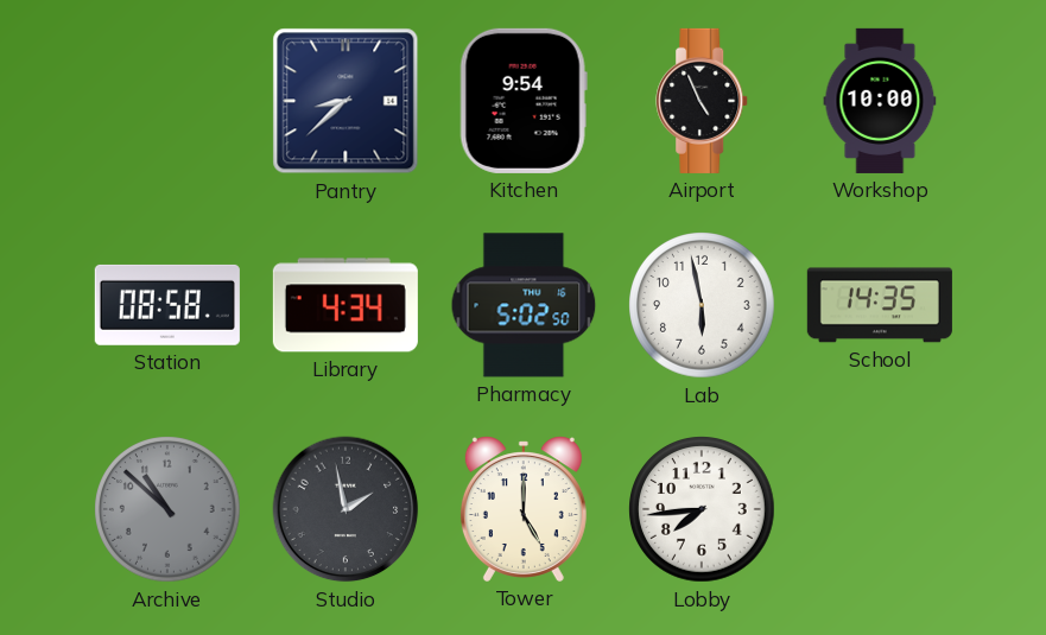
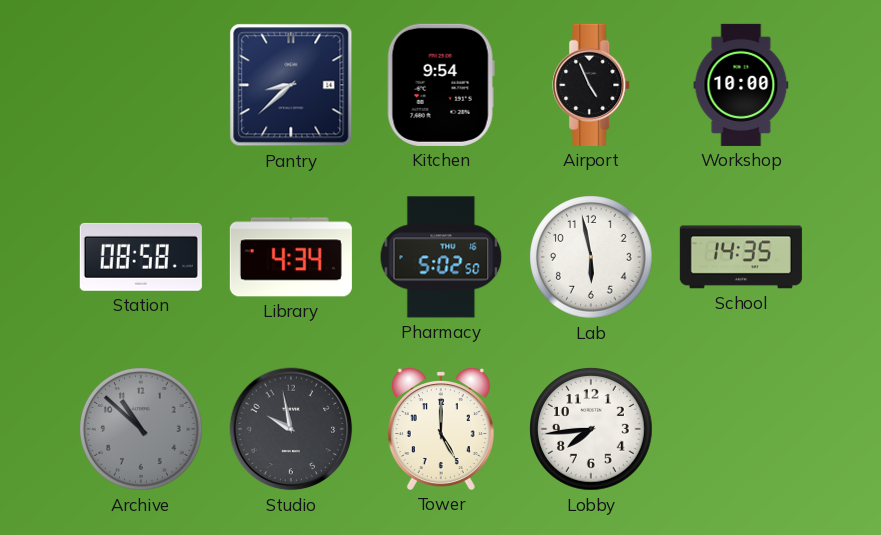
Studio: 1:58 -> 9:58 (291, 429)
